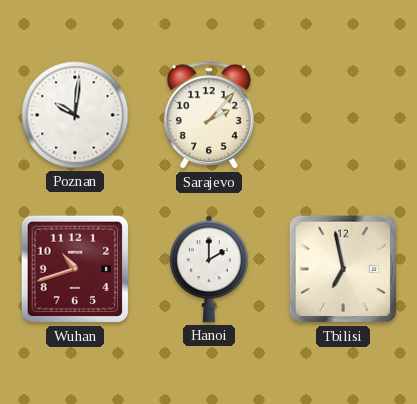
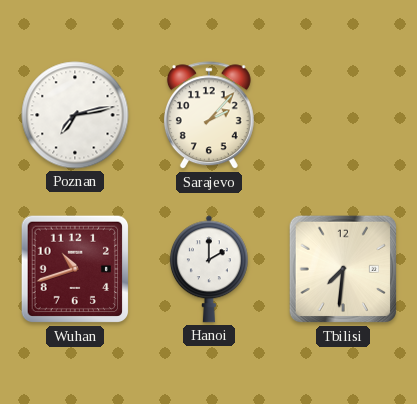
Poznan: 10:01 -> 7:13 (75, 115)
Tbilisi: 6:58 -> 7:31 (343, 269)
